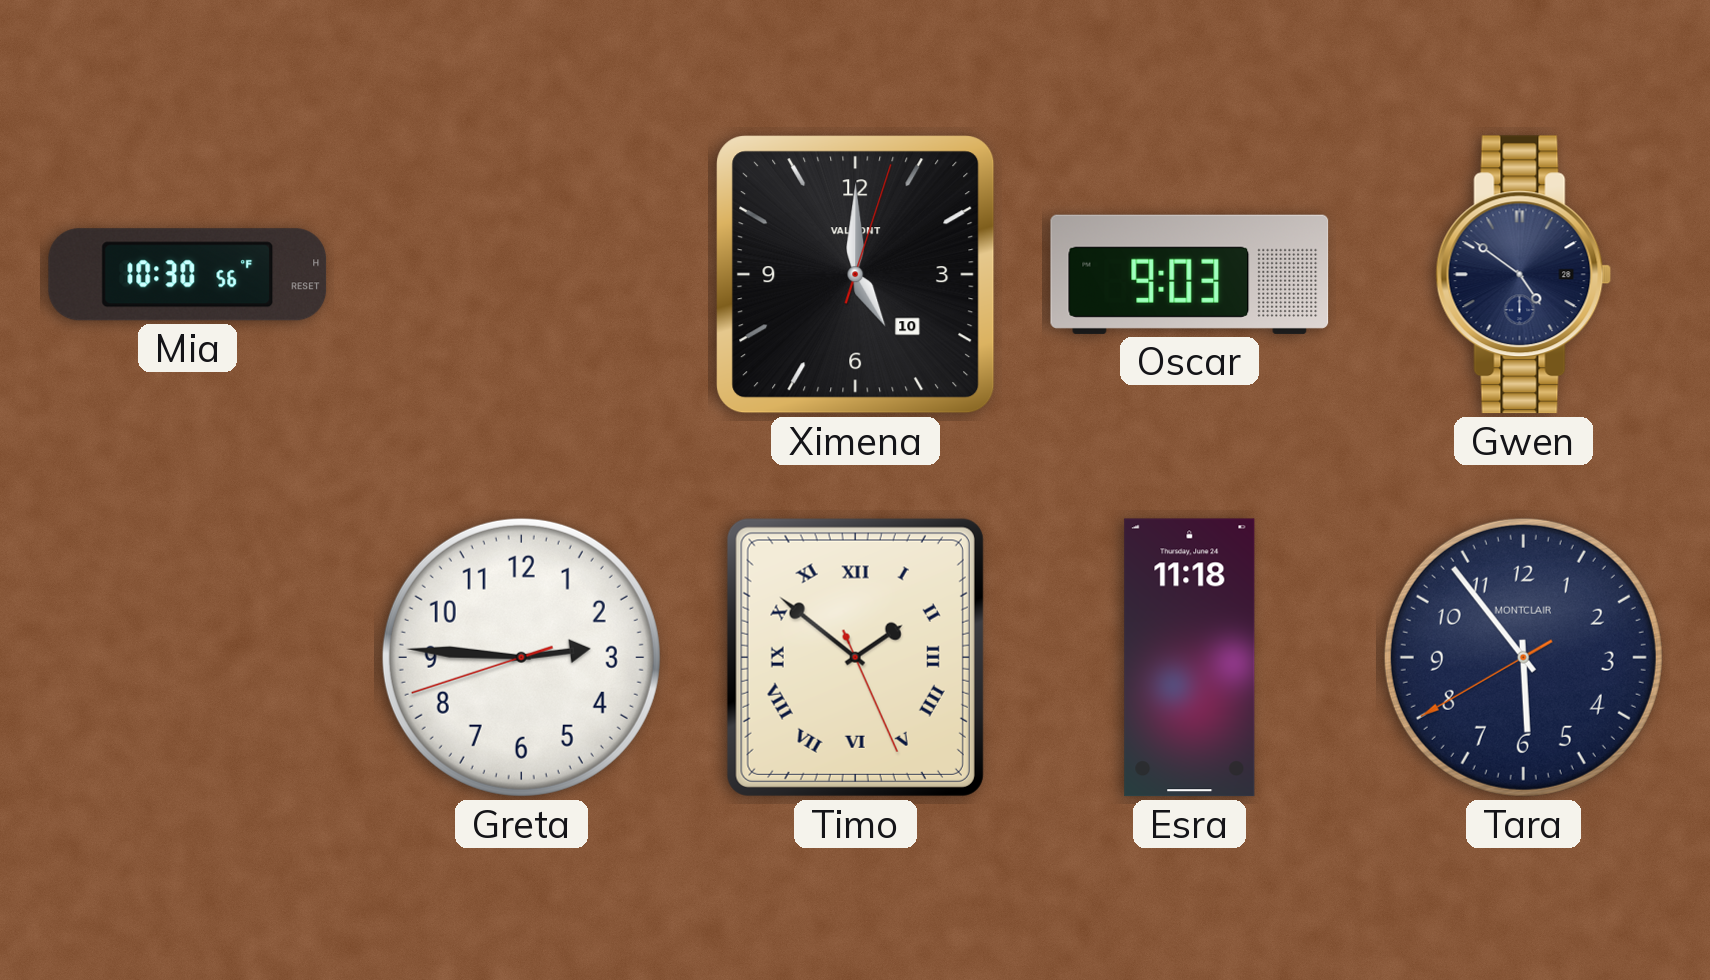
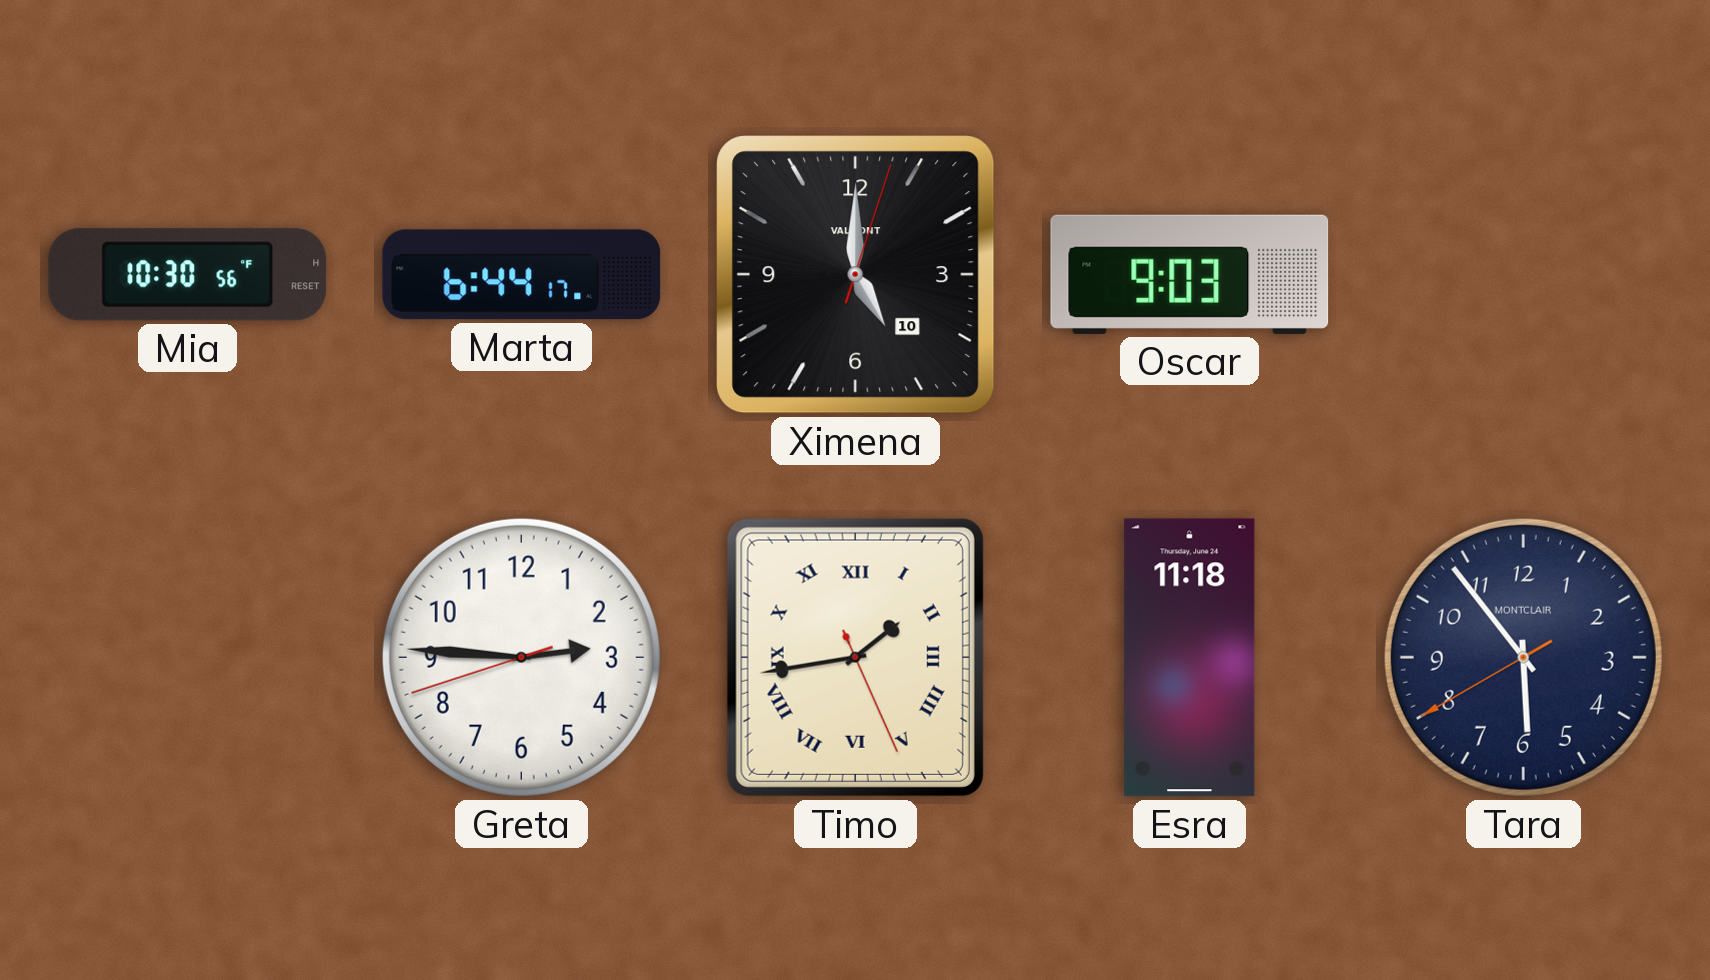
Marta: none -> 6:44 (522, 275)
Gwen: 4:51 -> none (1524, 275)
Timo: 1:51 -> 1:43 (855, 657)
